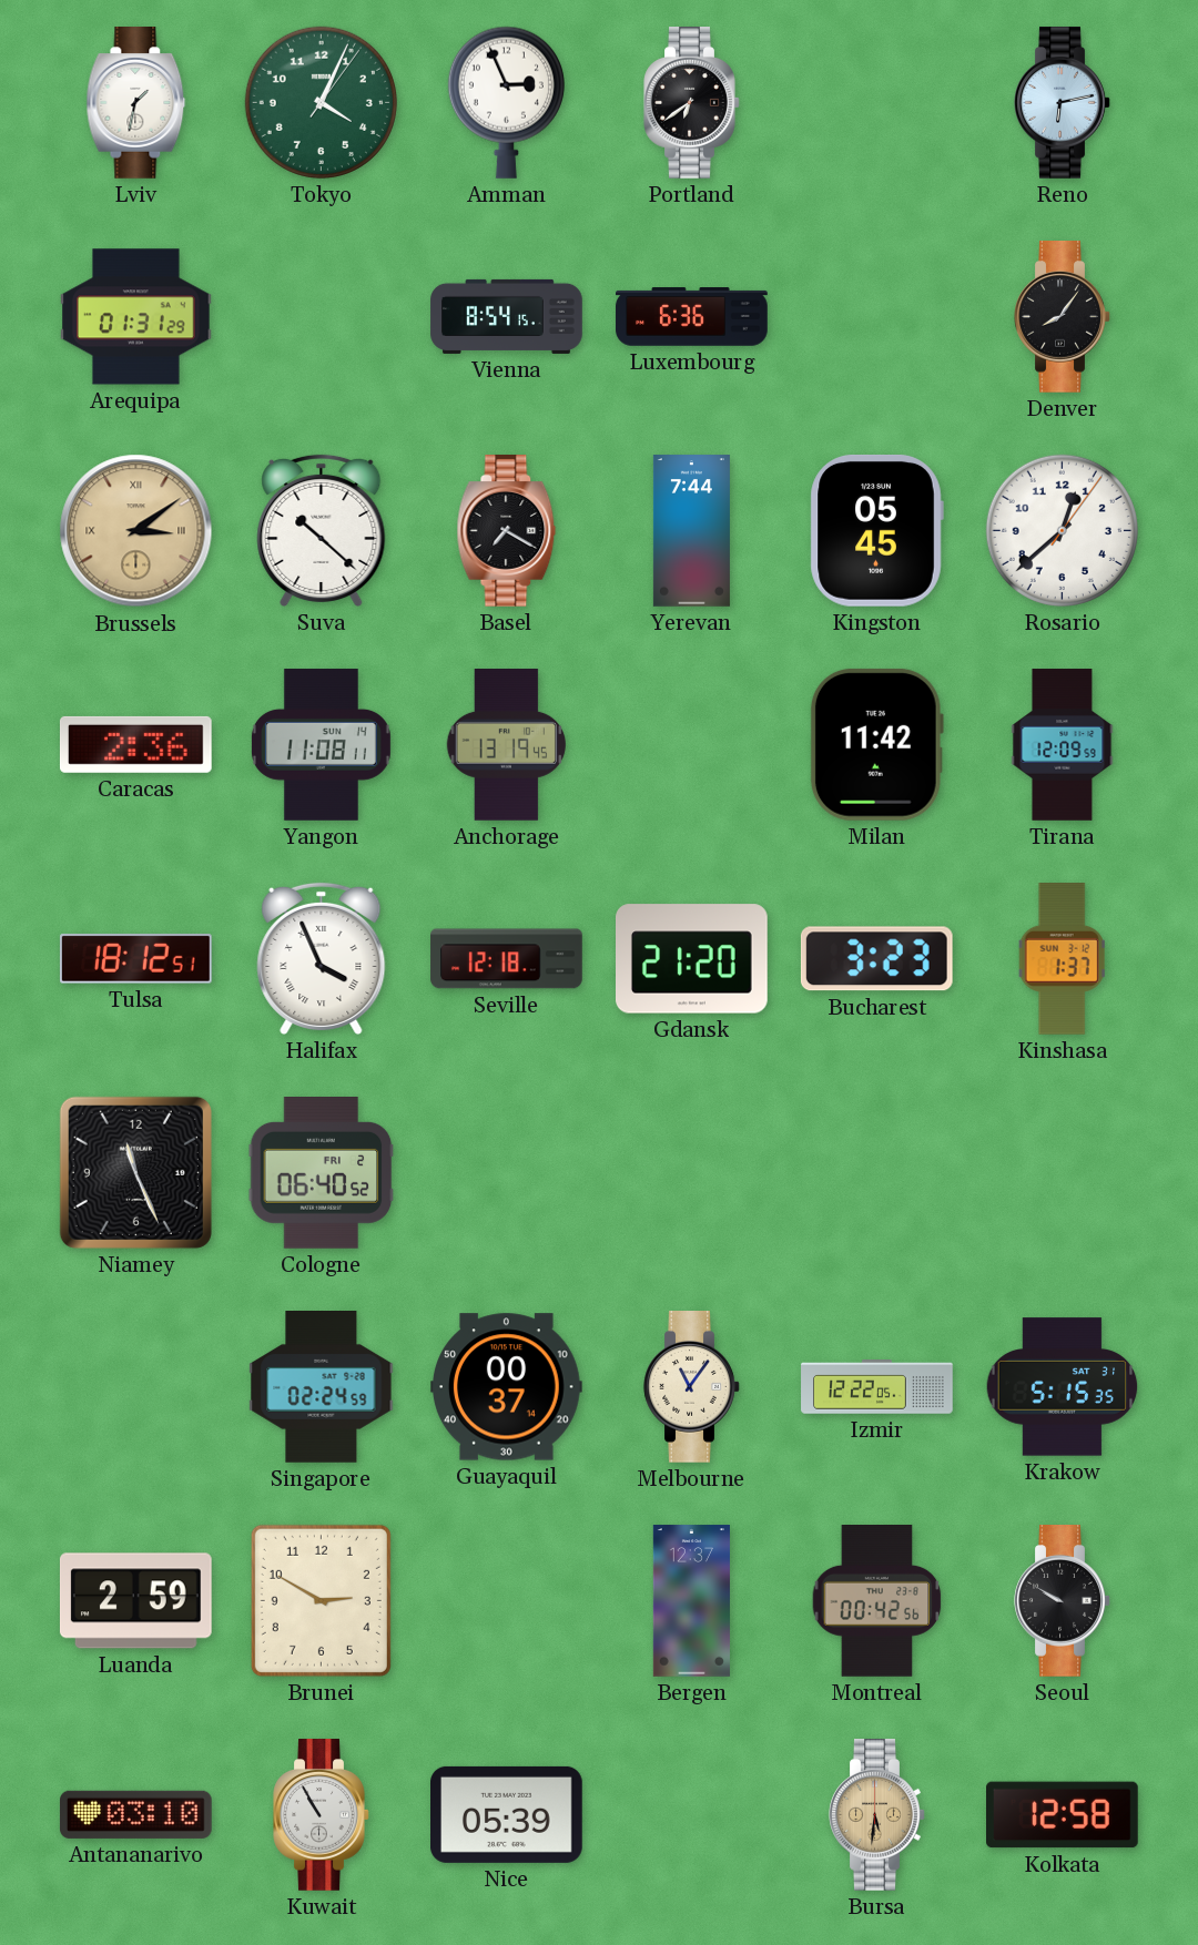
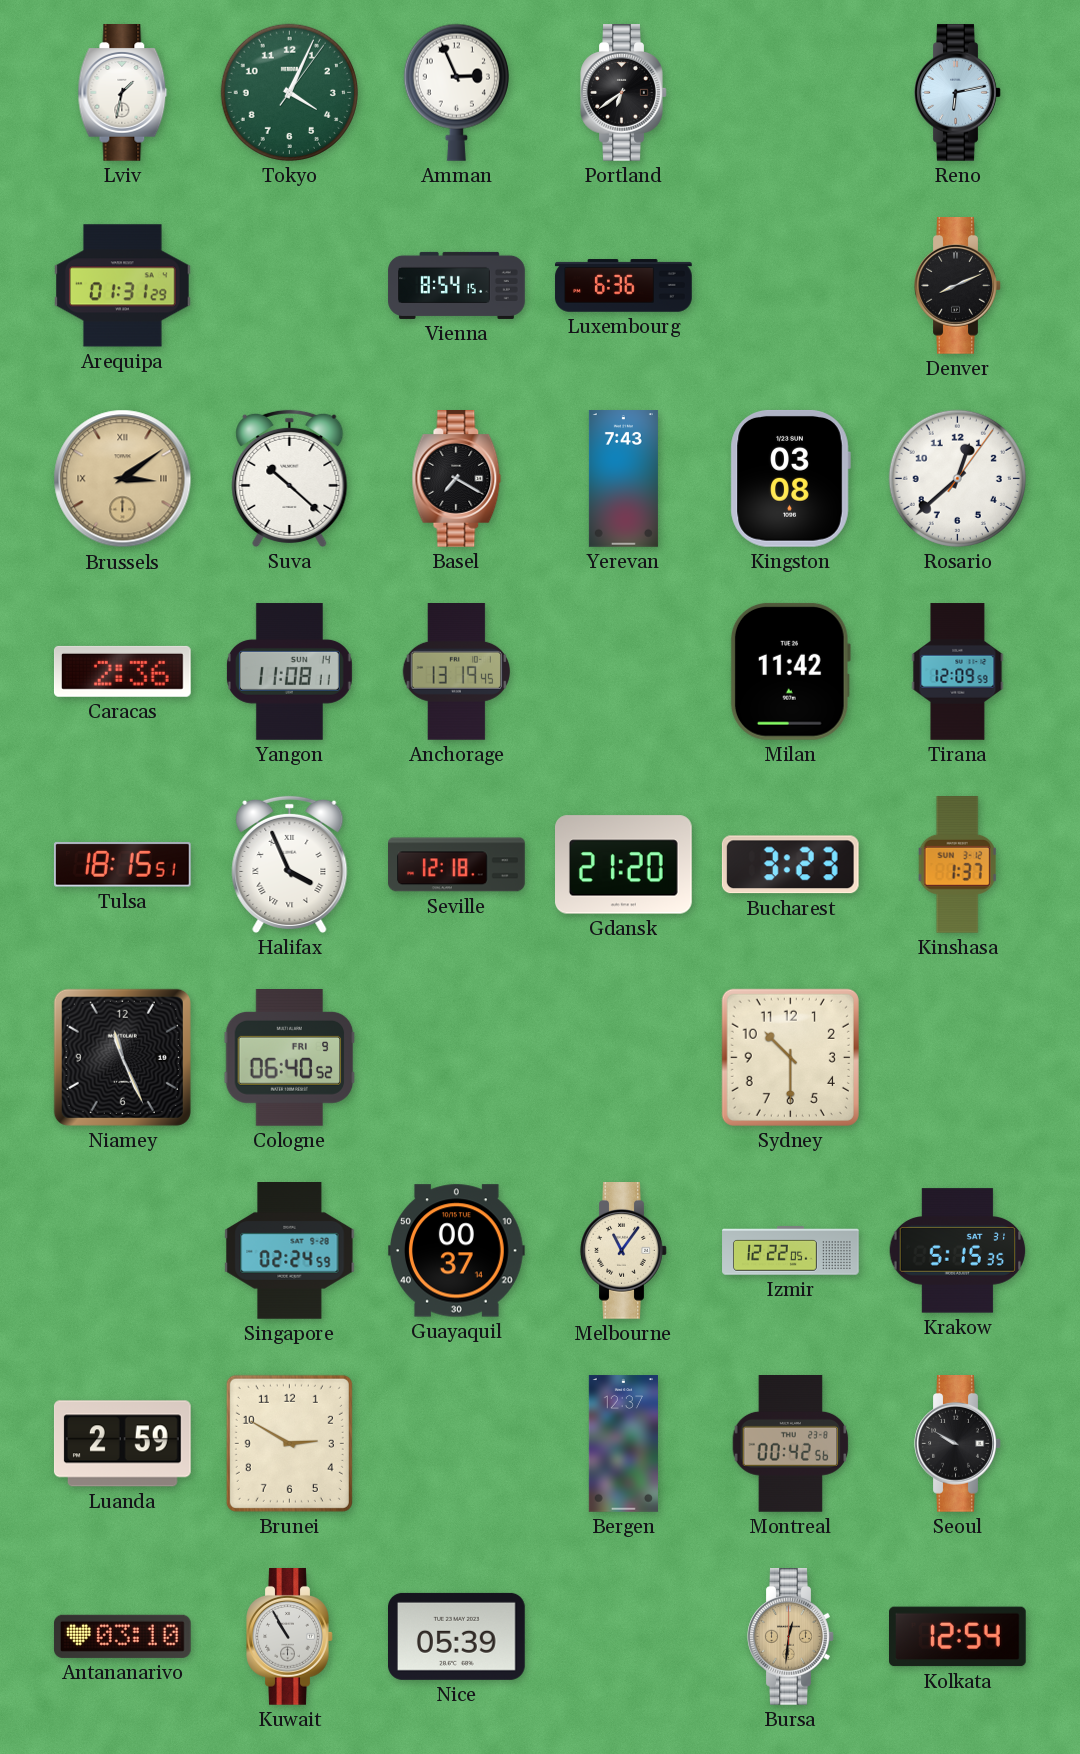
Denver: 8:06 -> 8:11 (958, 286)
Yerevan: 7:44 -> 7:43 (623, 479)
Kingston: 05:45 -> 03:08 (790, 478)
Tulsa: 18:12 -> 18:15 (123, 865)
Cologne date: FRI 2 -> FRI 9 (290, 1058)
Sydney: none -> 10:30 (790, 1057)
Bursa: 5:31 -> 12:31 (791, 1637)
Kolkata: 12:58 -> 12:54 (958, 1637)
